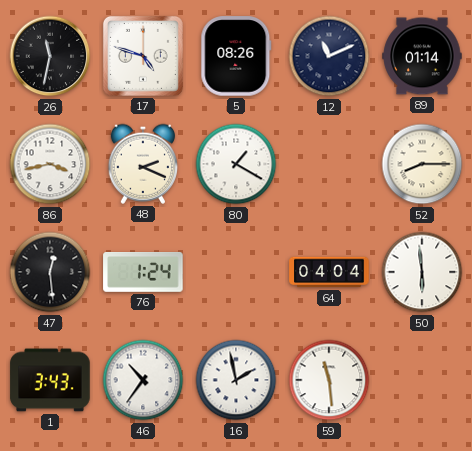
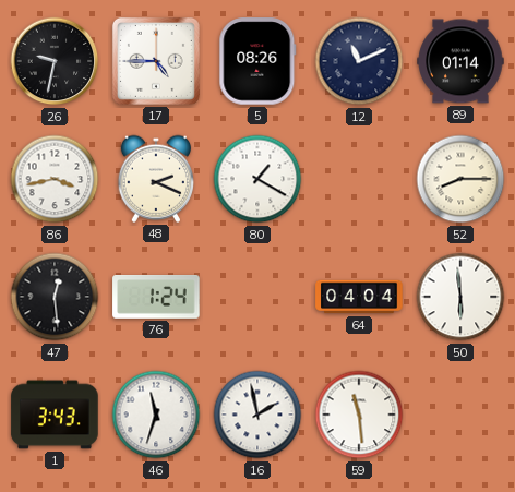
26: 11:32 -> 9:32 (55, 61)
17: 4:48 -> 4:45 (156, 61)
46: 10:36 -> 11:33 (156, 415)
